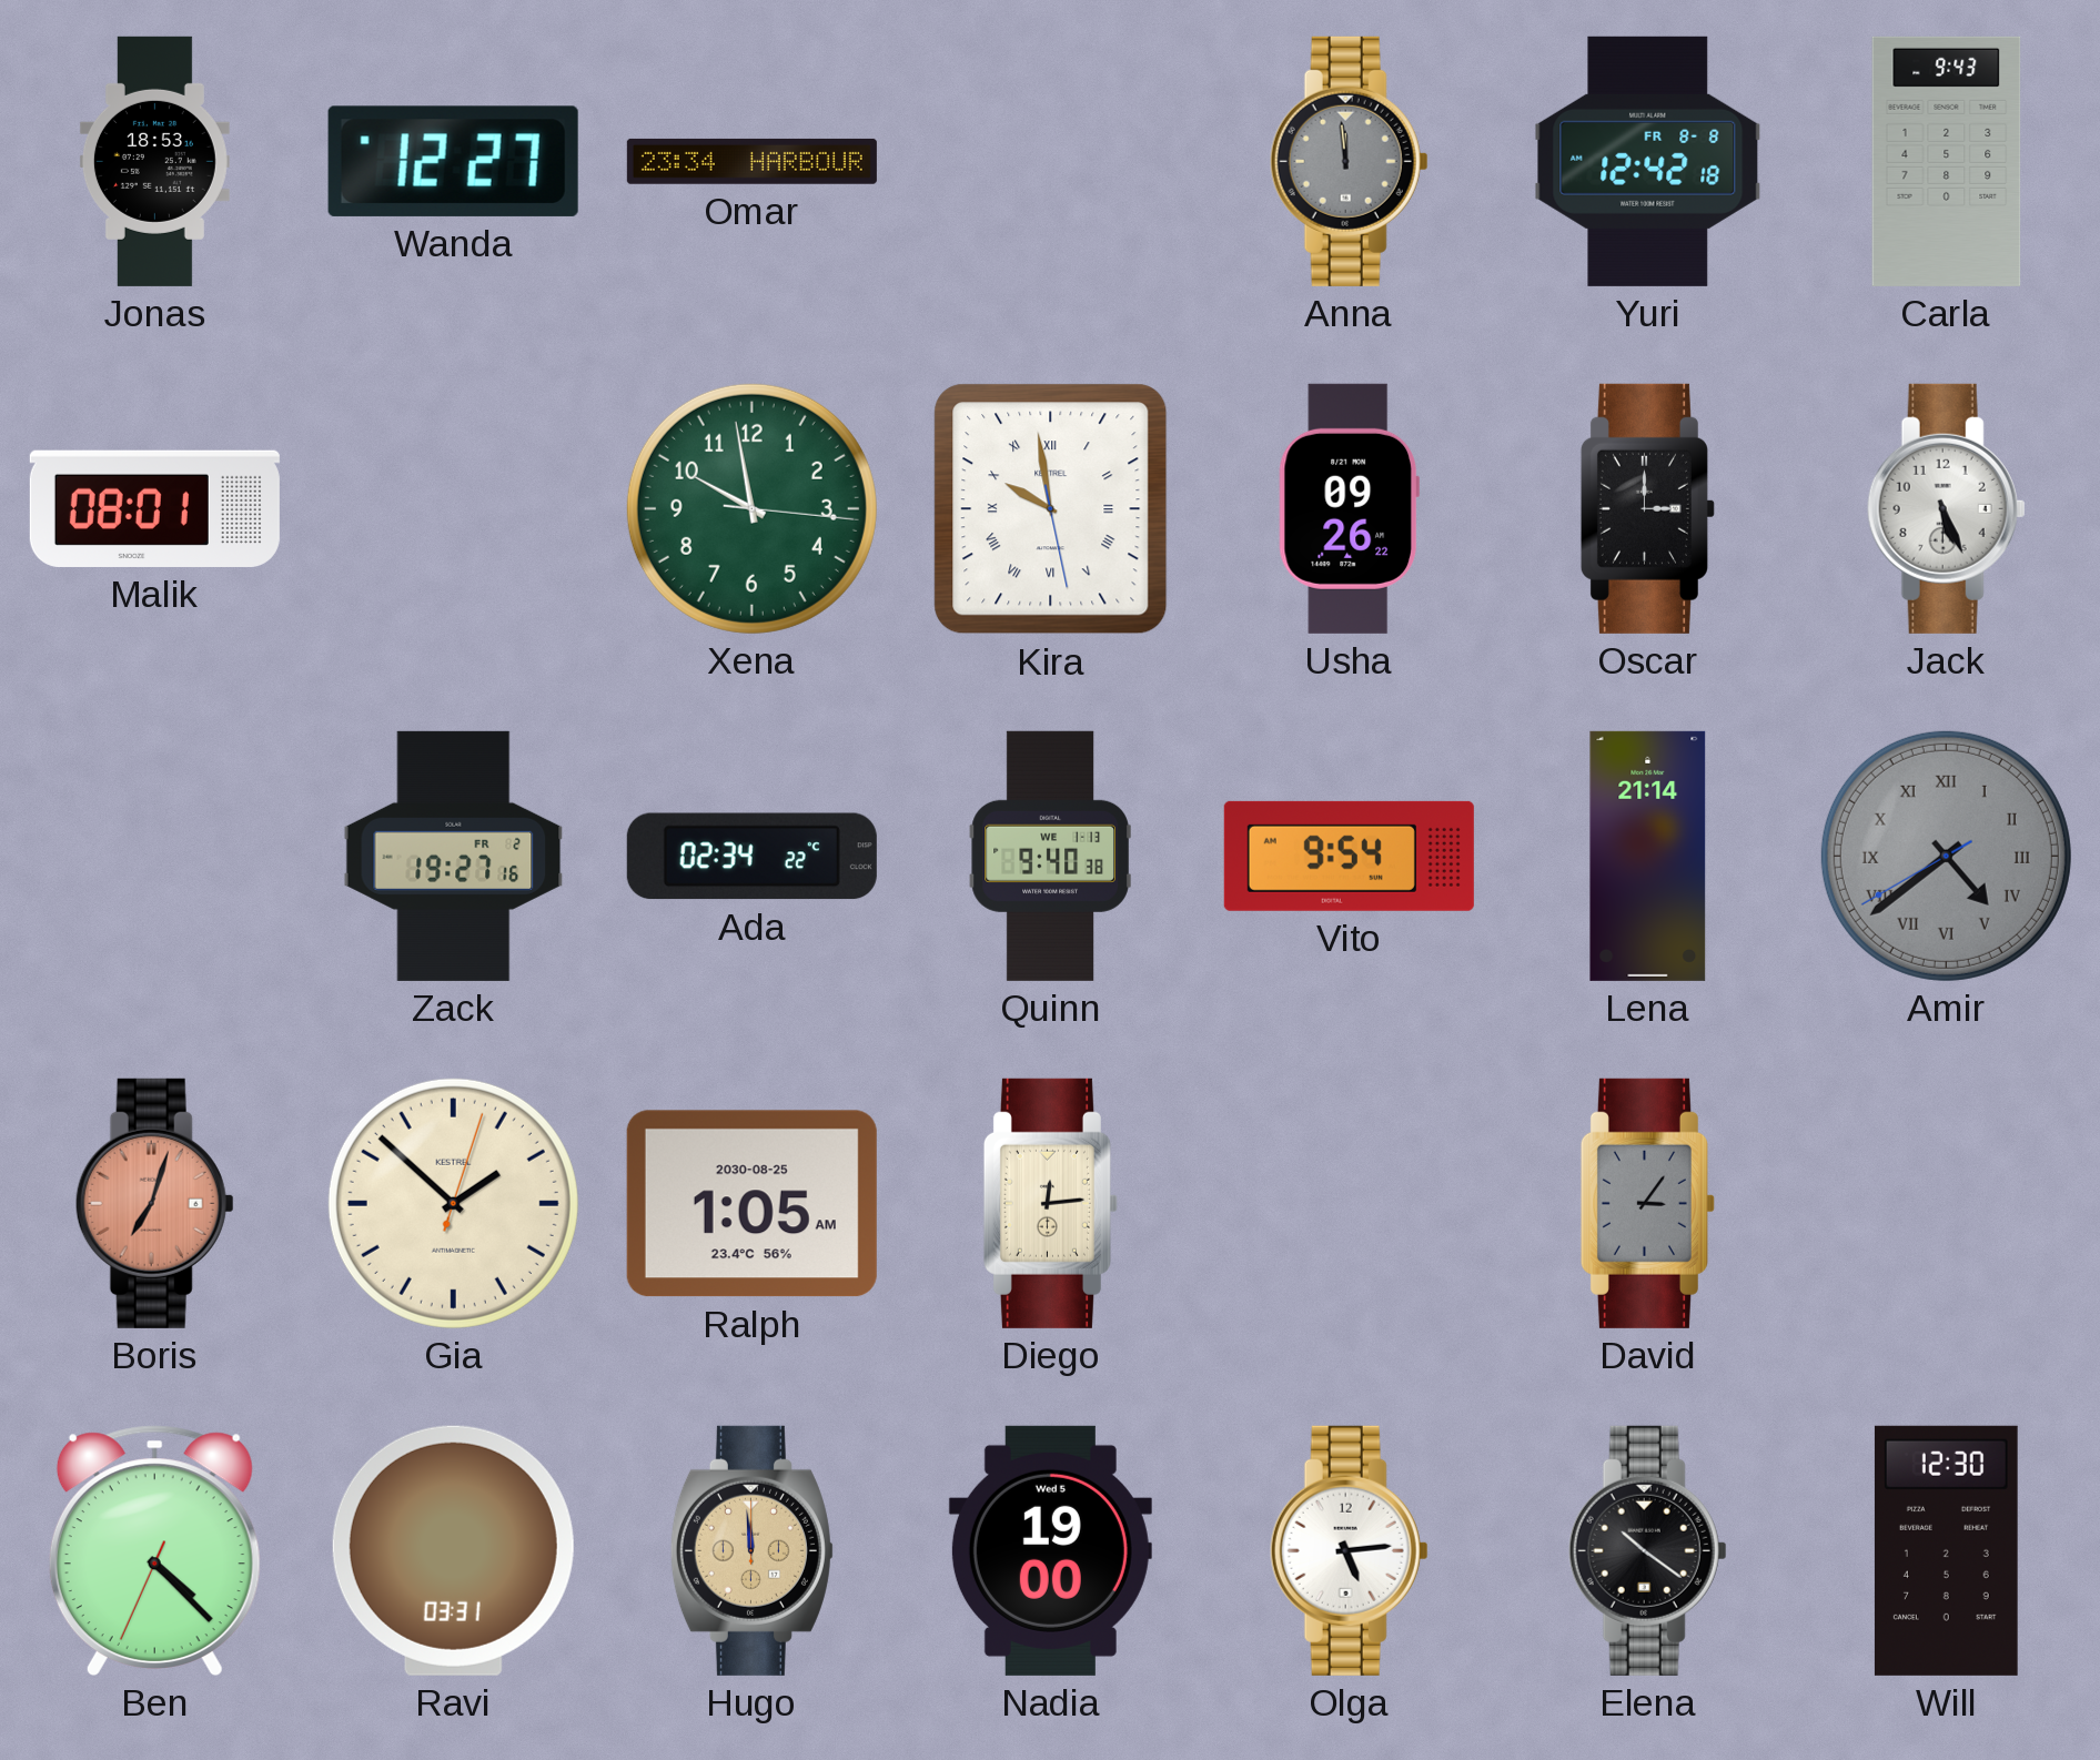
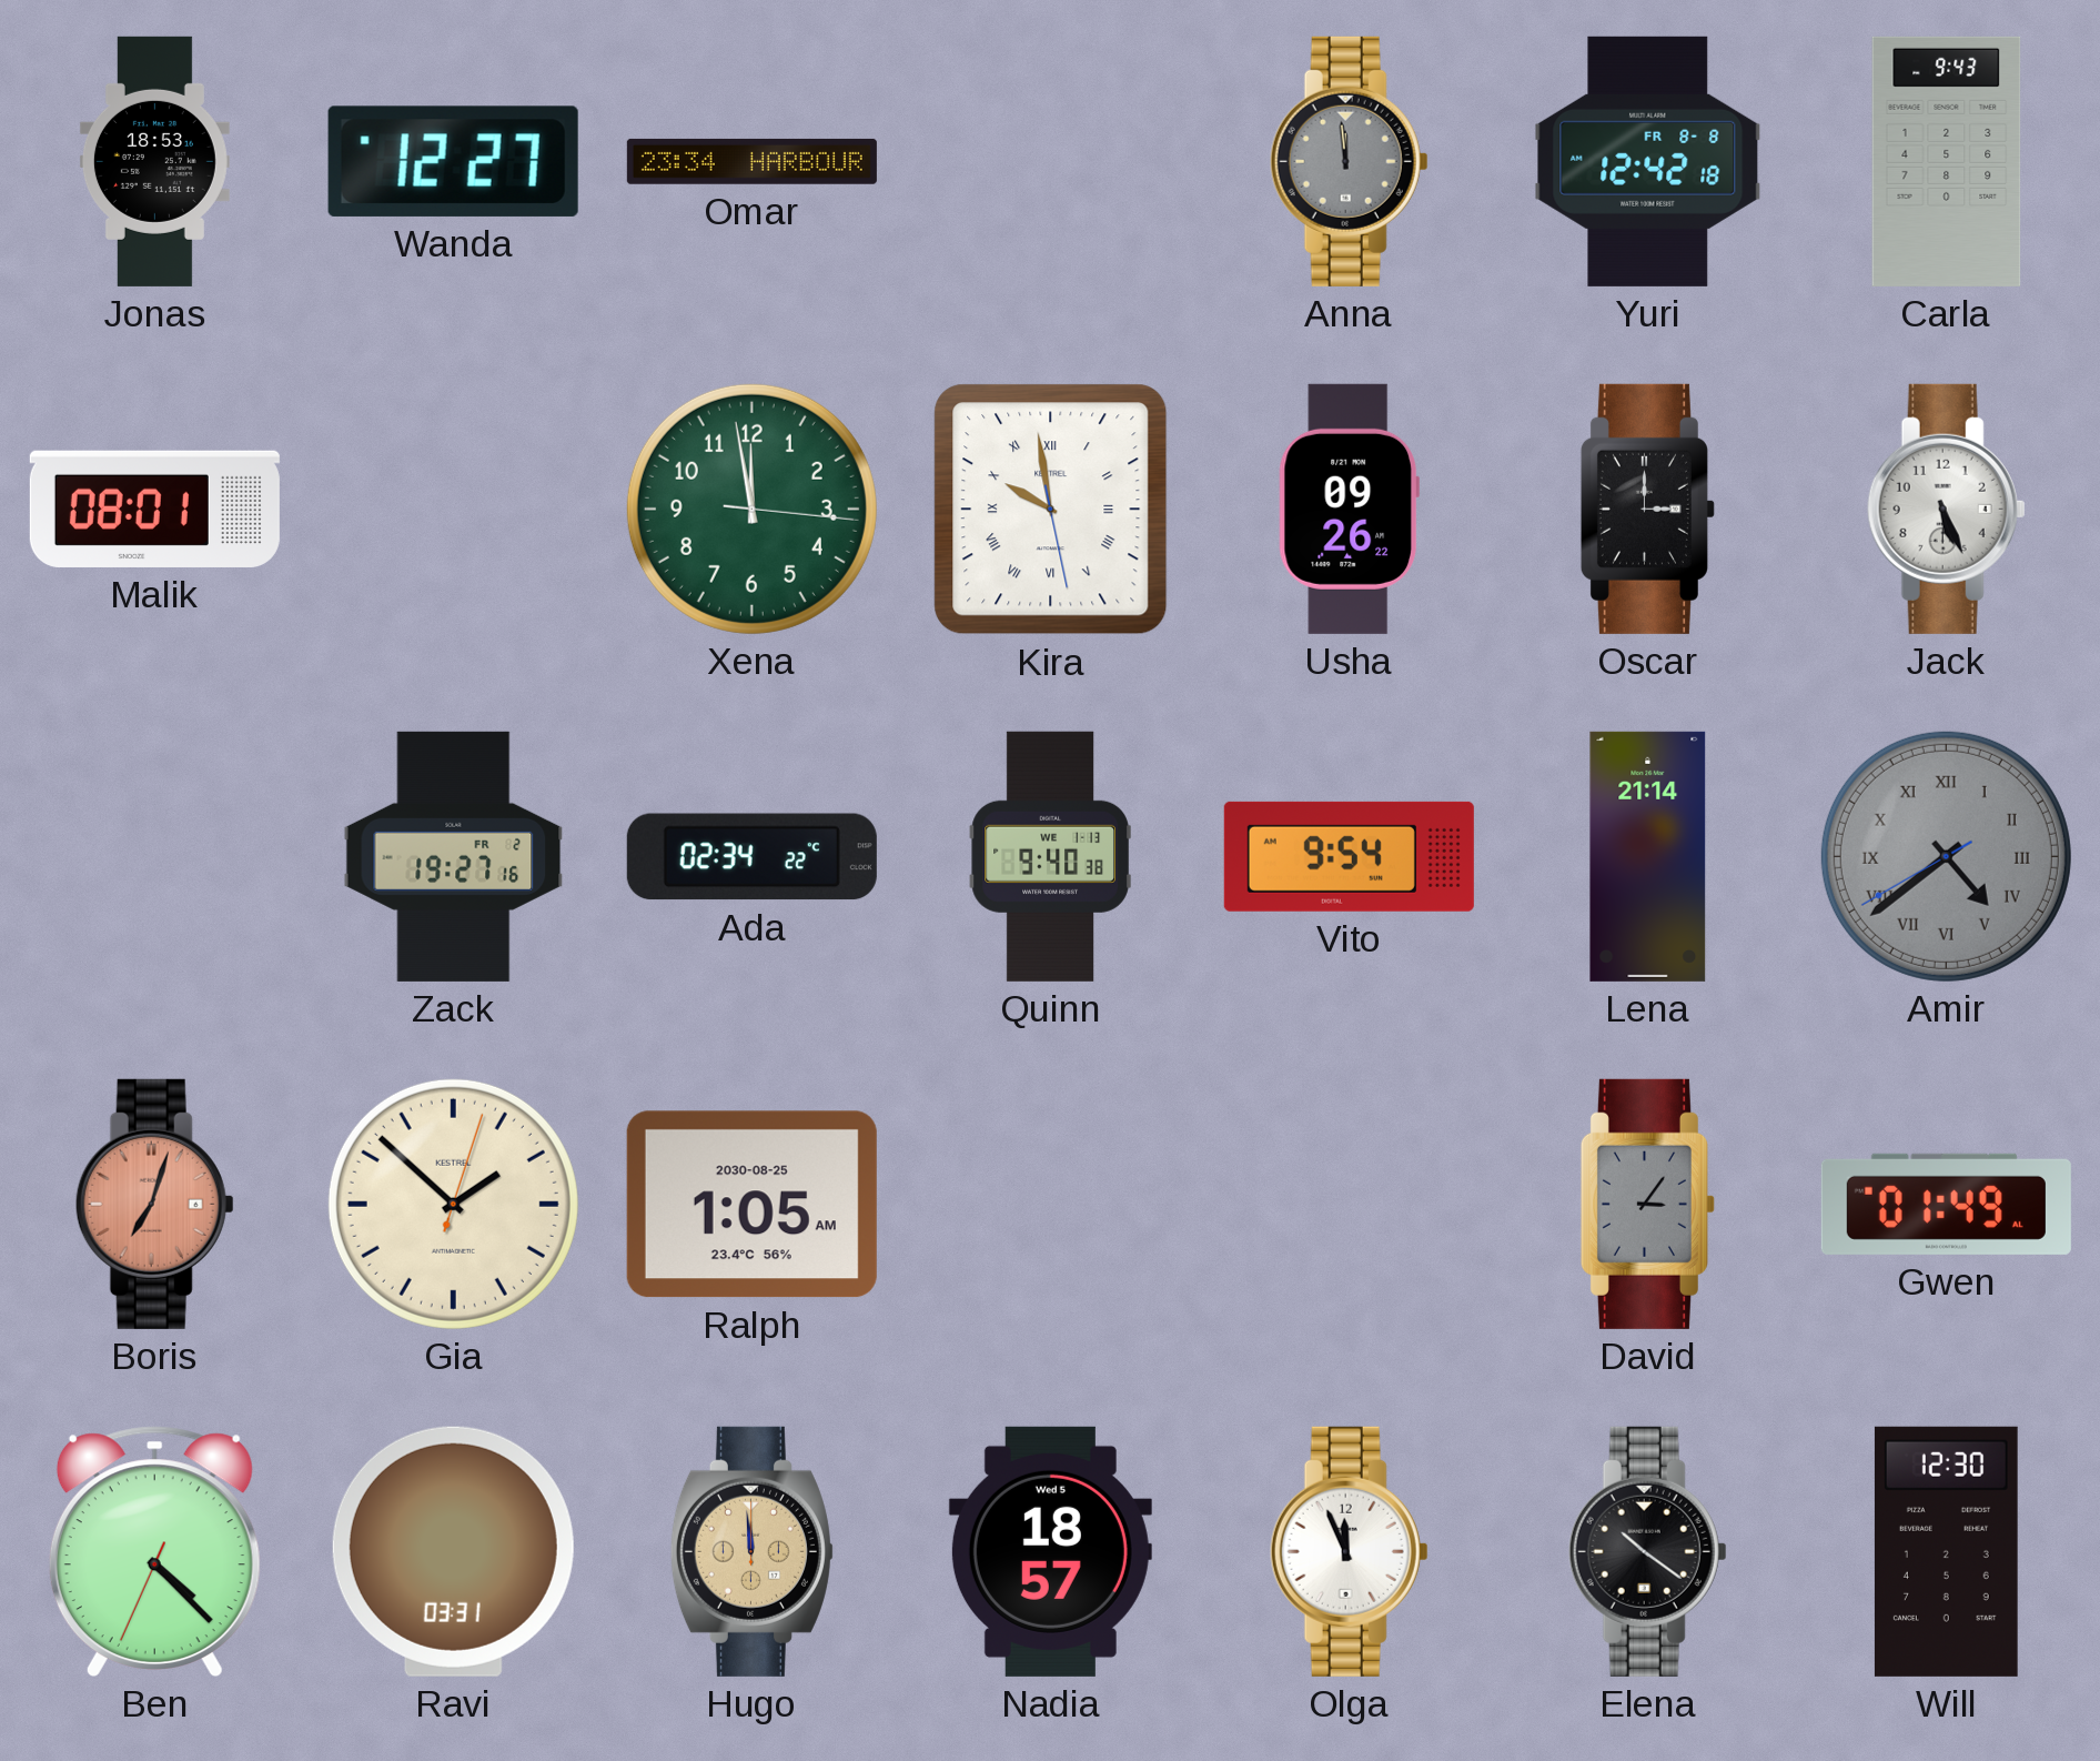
Xena: 9:58 -> 11:58 (751, 509)
Diego: 12:14 -> none (1050, 1203)
Gwen: none -> 01:49 (1946, 1204)
Nadia: 19:00 -> 18:57 (1050, 1551)
Olga: 5:14 -> 11:56 (1349, 1551)
